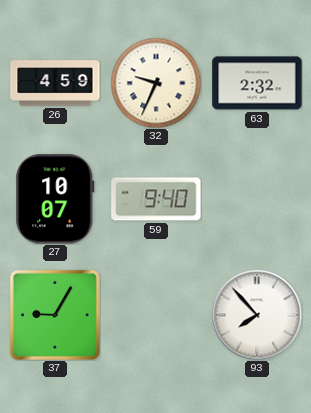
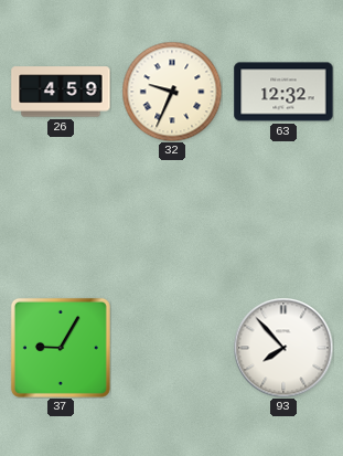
63: 2:32 -> 12:32 (283, 92)
27: 10:07 -> none (55, 199)
59: 9:40 -> none (156, 199)
